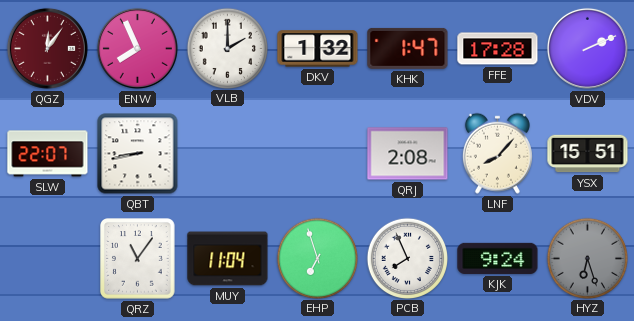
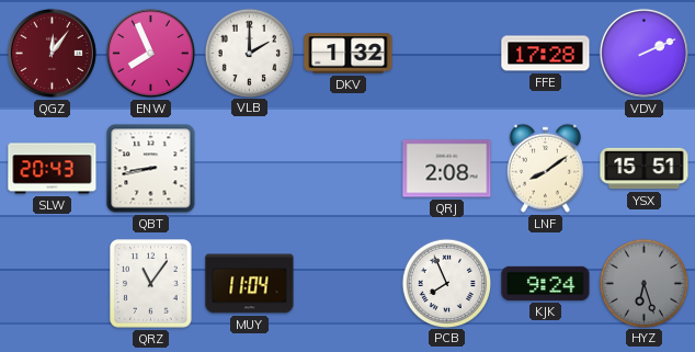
KHK: 1:47 -> none (408, 48)
SLW: 22:07 -> 20:43 (53, 169)
LNF: 8:07 -> 8:09 (545, 168)
EHP: 6:57 -> none (317, 258)
